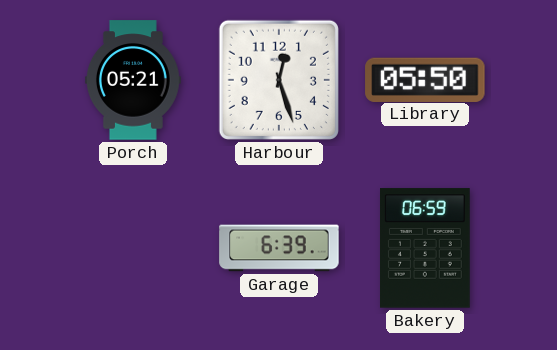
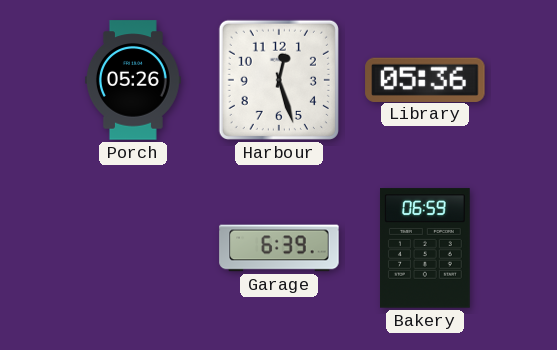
Porch: 05:21 -> 05:26 (133, 80)
Library: 05:50 -> 05:36 (425, 79)
